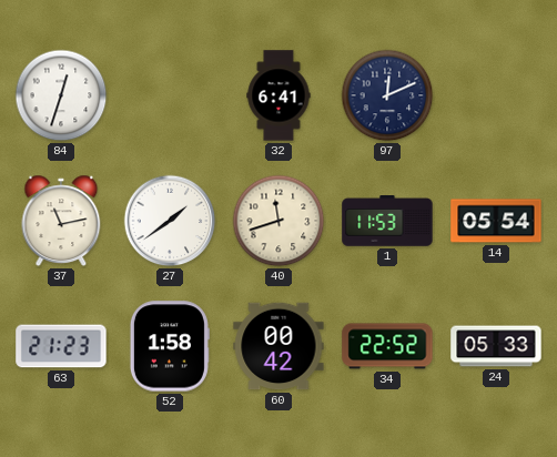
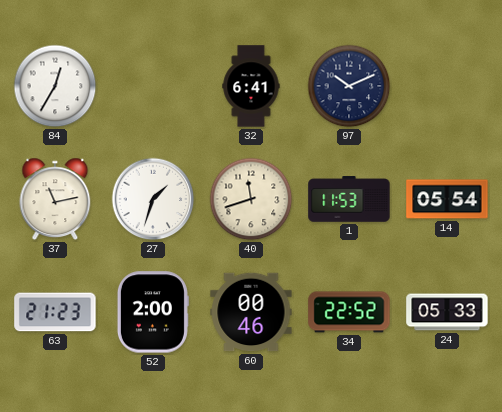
84: 12:33 -> 12:35 (55, 86)
97: 12:11 -> 10:11 (349, 86)
27: 1:39 -> 1:33 (153, 199)
52: 1:58 -> 2:00 (153, 312)
60: 00:42 -> 00:46 (251, 312)
